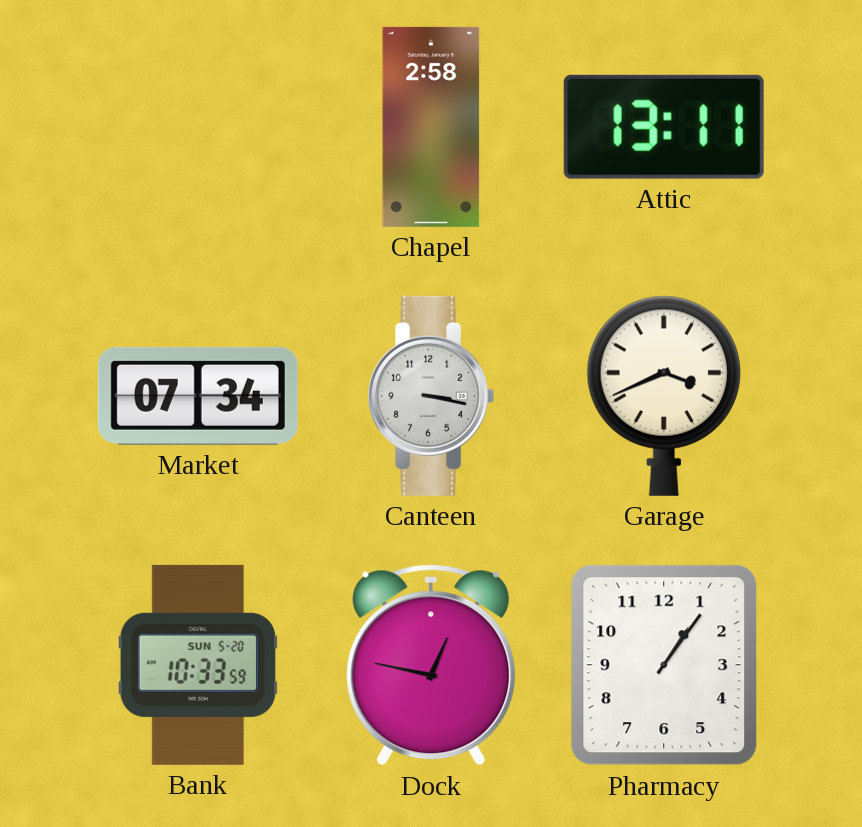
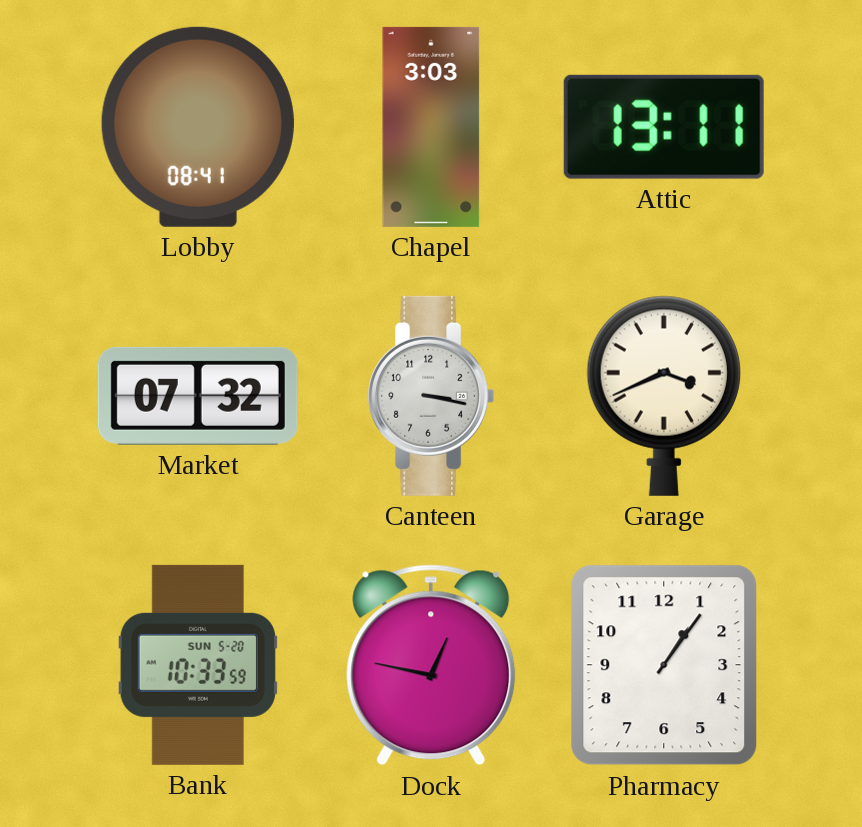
Lobby: none -> 08:41 (198, 127)
Chapel: 2:58 -> 3:03 (431, 127)
Market: 07:34 -> 07:32 (198, 396)
